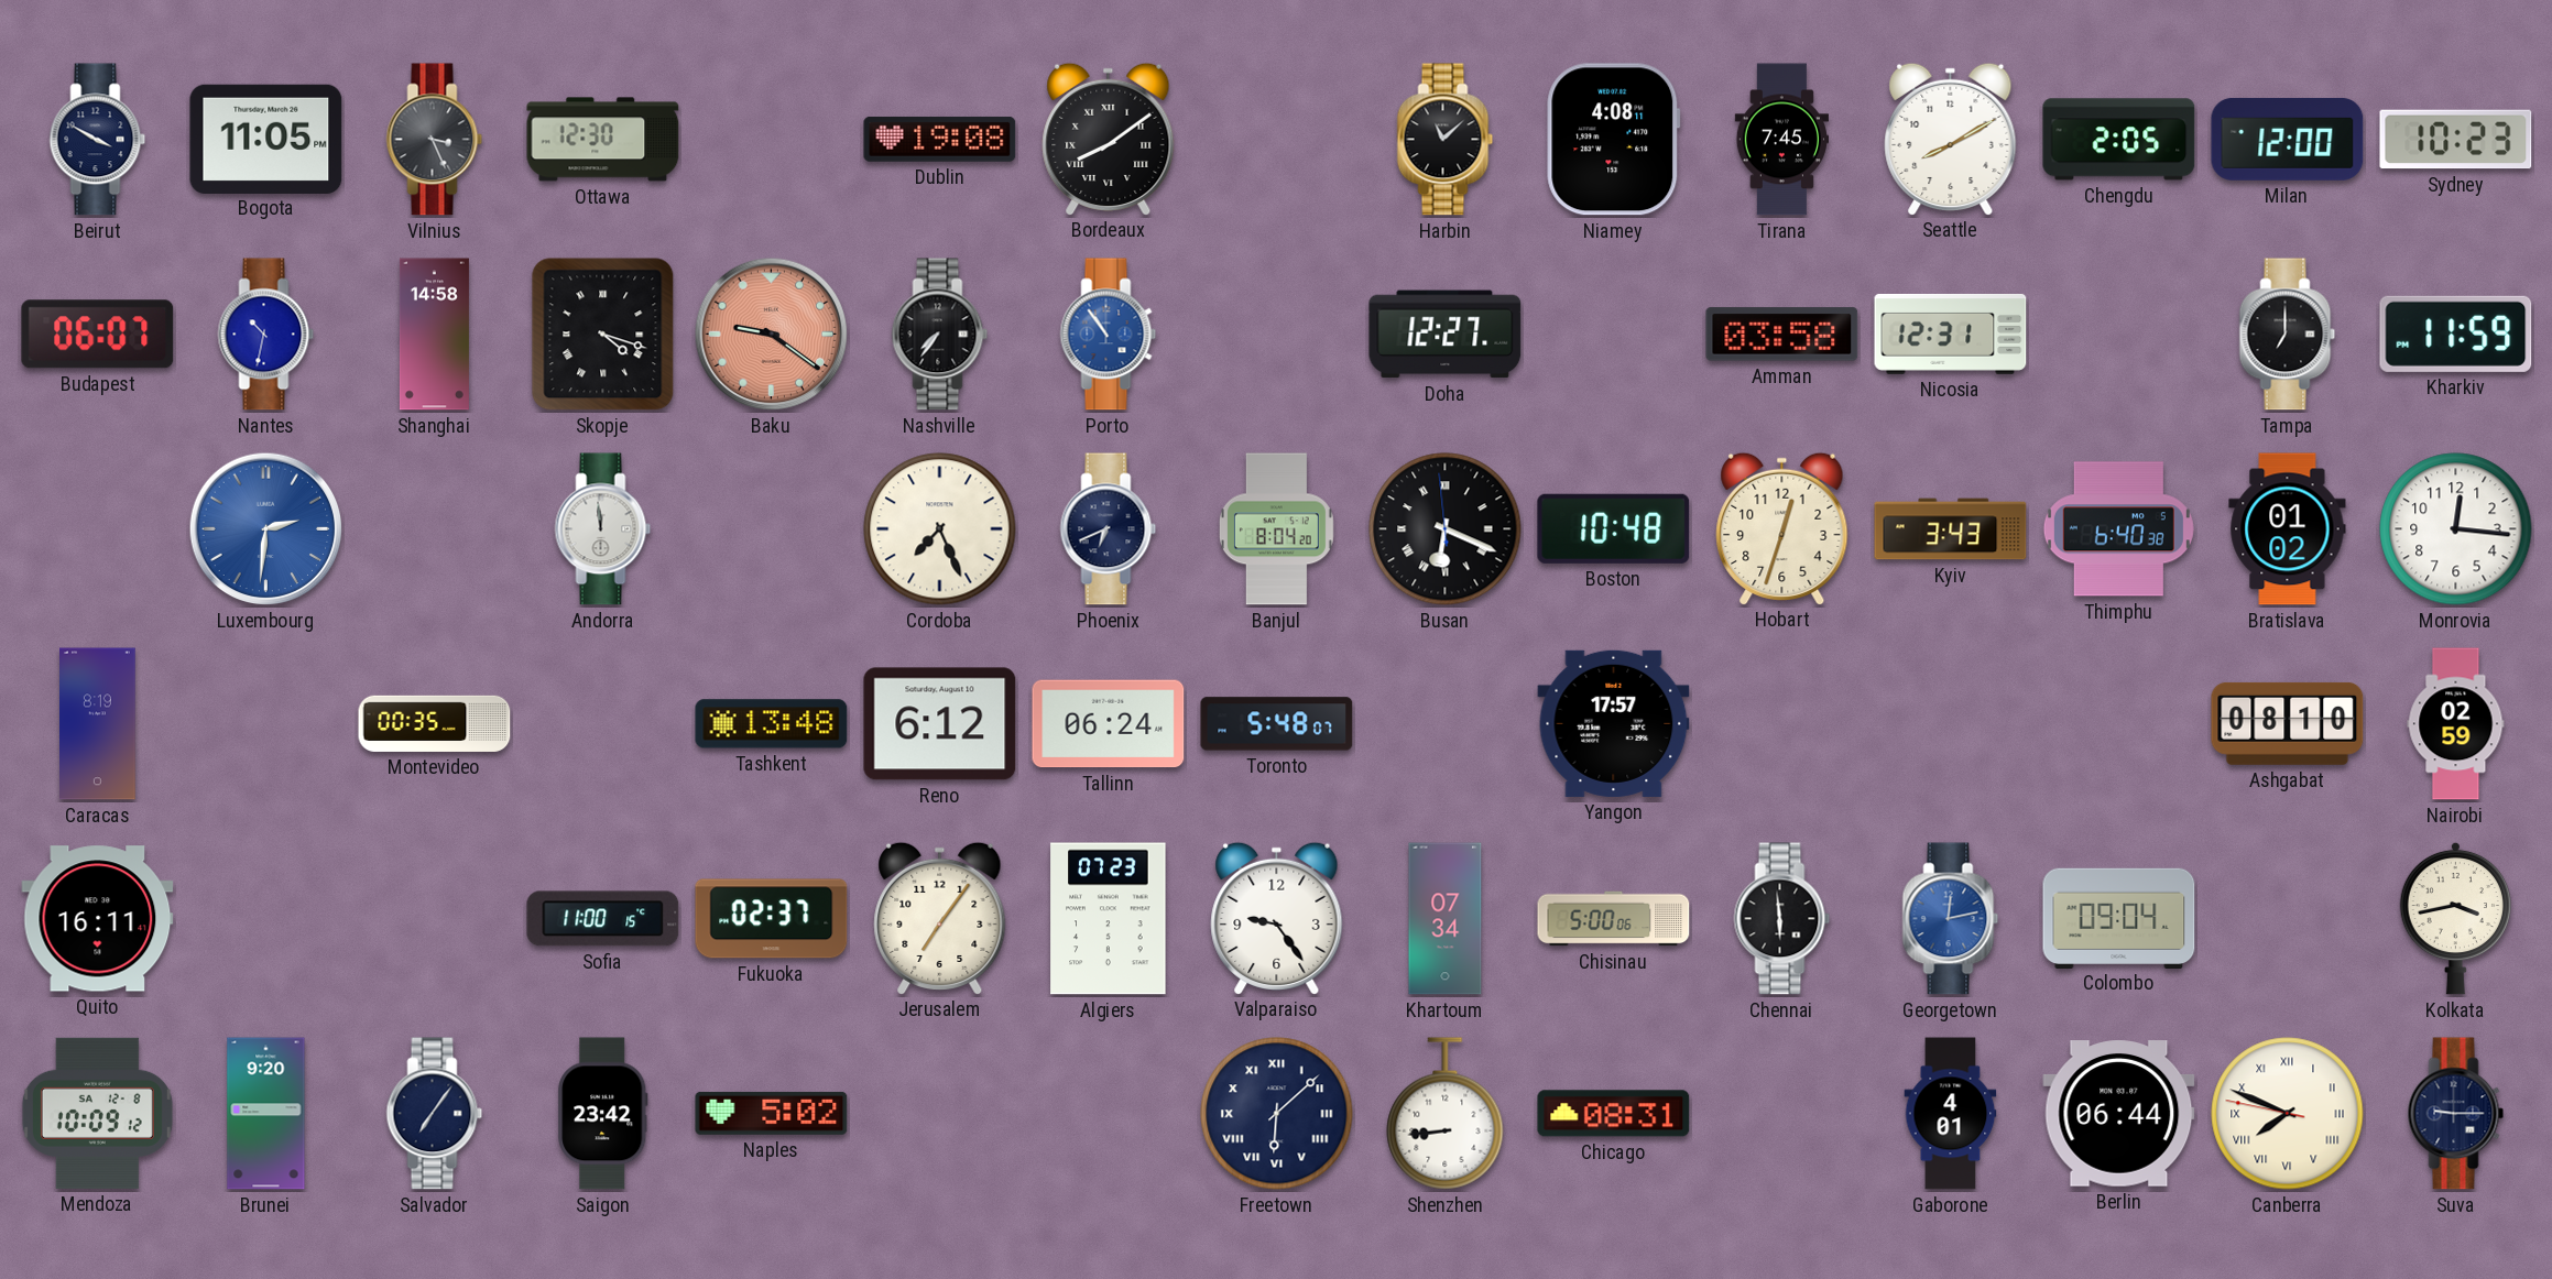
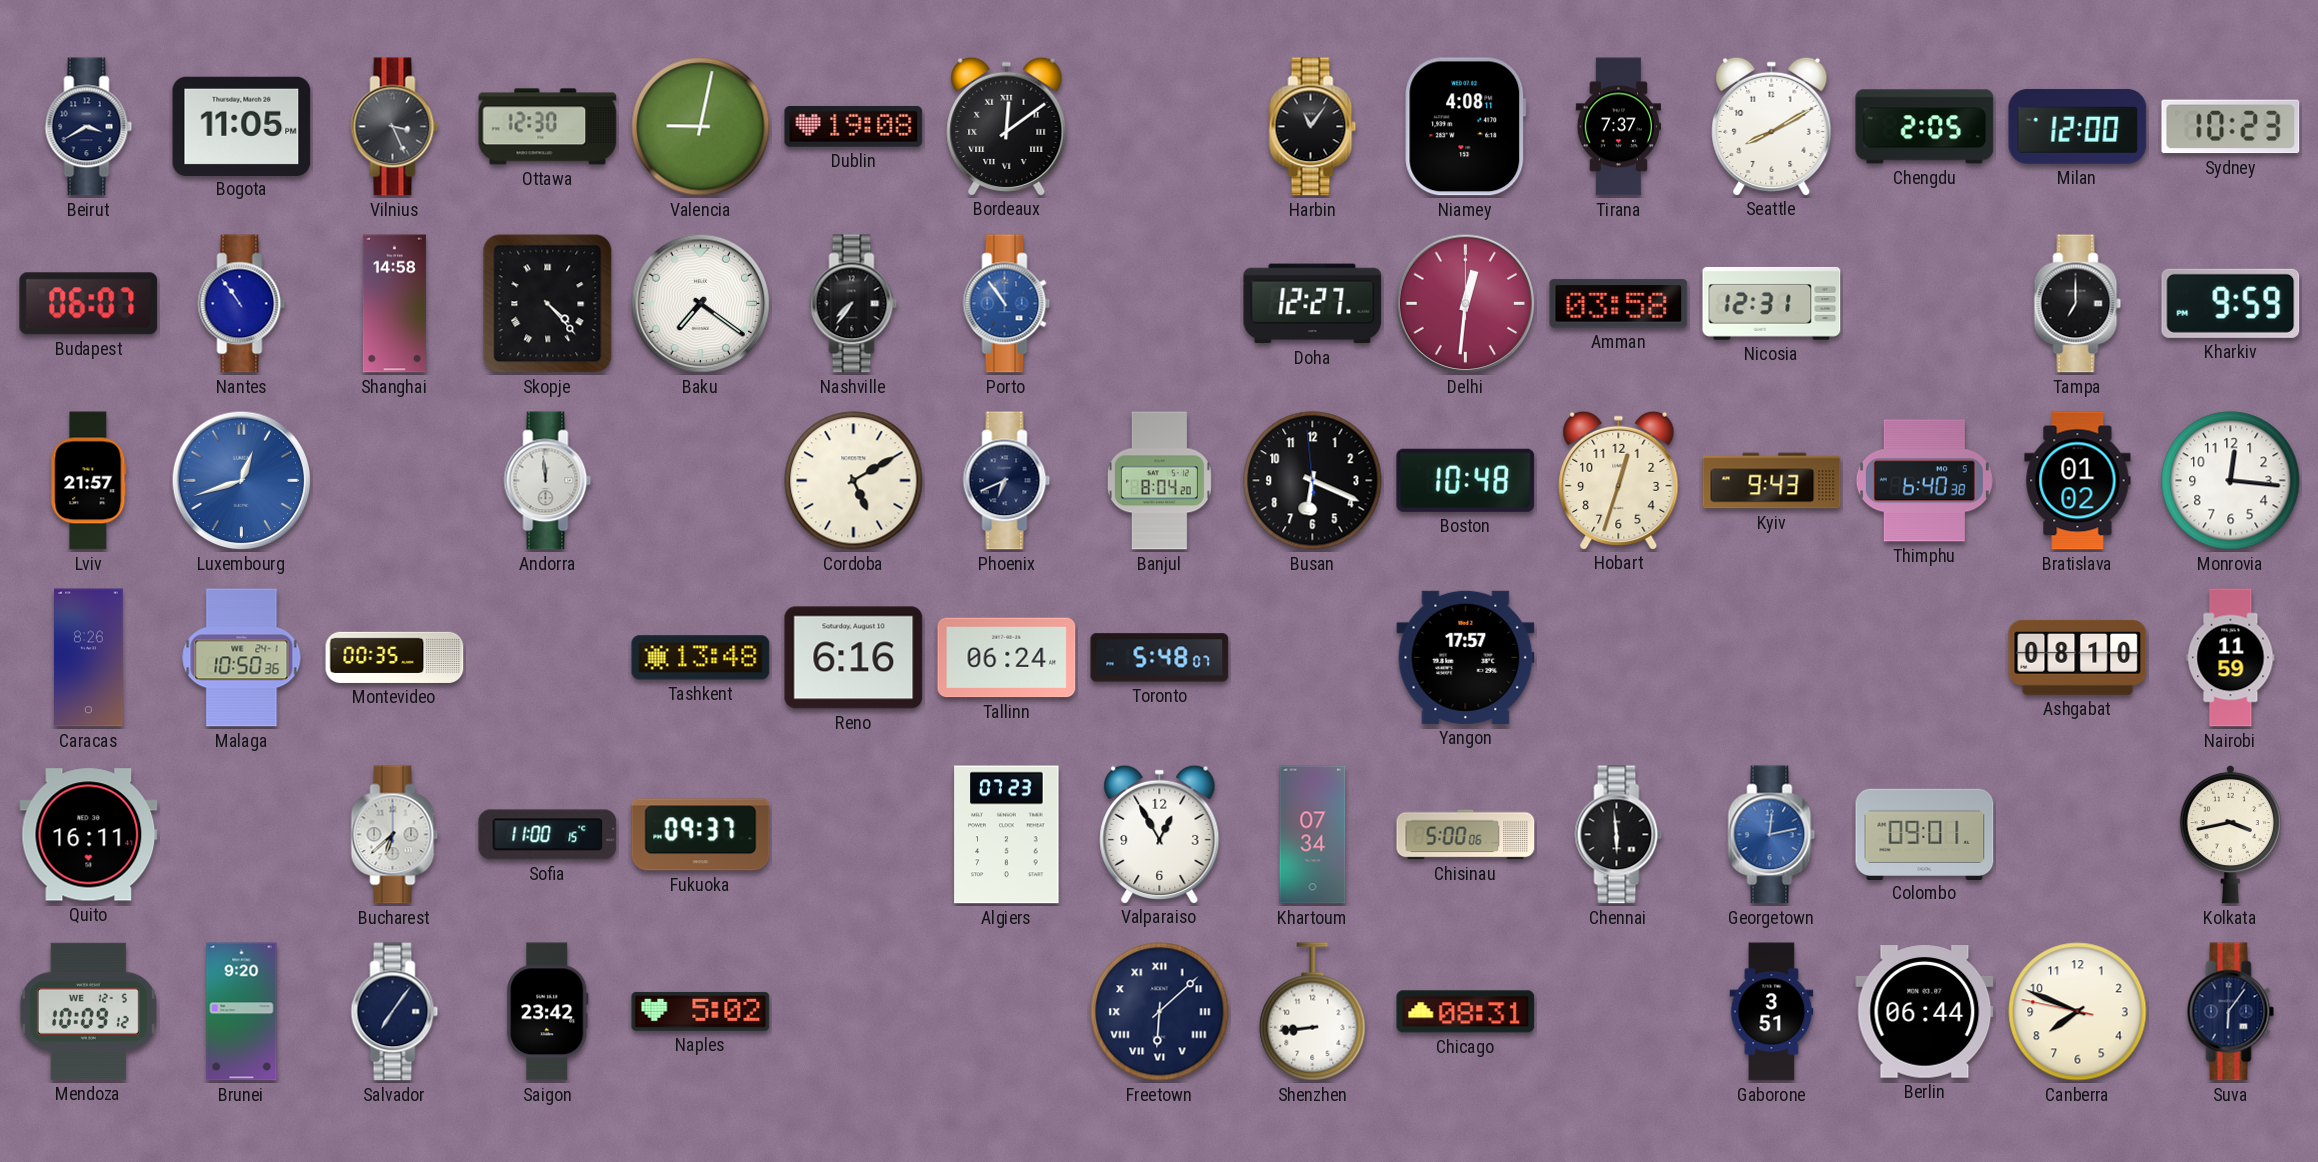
Beirut: 3:50 -> 3:40 (89, 127)
Valencia: none -> 9:02 (701, 127)
Bordeaux: 8:09 -> 12:09 (1007, 126)
Harbin: 11:08 -> 11:06 (1313, 127)
Tirana: 7:45 -> 7:37 (1618, 127)
Nantes: 10:32 -> 10:54 (242, 304)
Skopje: 4:18 -> 4:23 (548, 304)
Baku: 9:21 -> 7:21 (701, 304)
Baku dial: salmon -> white (701, 304)
Delhi: none -> 12:31 (1466, 304)
Kharkiv: 11:59 -> 9:59 (2231, 303)
Lviv: none -> 21:57 (89, 481)
Luxembourg: 2:31 -> 12:42 (242, 481)
Cordoba: 7:26 -> 5:10 (854, 481)
Busan numerals: Roman -> Arabic (1313, 481)
Kyiv: 3:43 -> 9:43 (1772, 481)
Caracas: 8:19 -> 8:26 (89, 658)
Malaga: none -> 10:50 (242, 658)
Reno: 6:12 -> 6:16 (854, 658)
Nairobi: 02:59 -> 11:59 (2231, 658)
Bucharest: none -> 6:38 (395, 835)
Fukuoka: 02:37 -> 09:37 (701, 835)
Jerusalem: 7:06 -> none (940, 918)
Valparaiso: 9:24 -> 12:55 (1160, 834)
Colombo: 09:04 -> 09:01 (1925, 834)
Mendoza date: SA 12-8 -> WE 12-5 (88, 1011)
Gaborone: 4:01 -> 3:51 (1772, 1012)
Canberra numerals: Roman -> Arabic (2078, 1012)
Suva: 9:15 -> 6:06 (2231, 1012)
